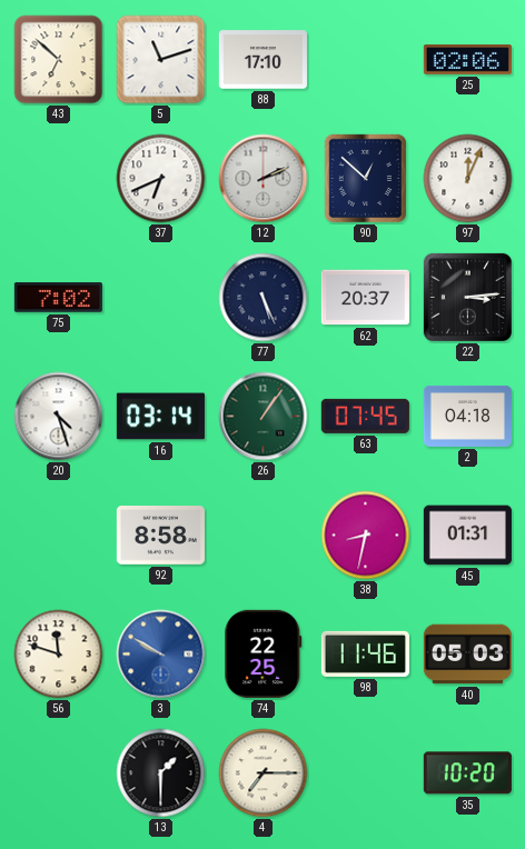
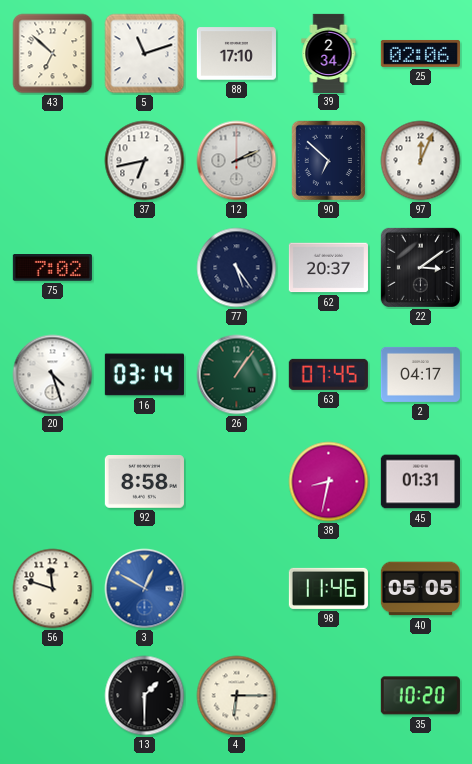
39: none -> 2:34 (329, 53)
37: 6:41 -> 6:43 (145, 161)
90: 12:52 -> 6:52 (328, 161)
77: 5:26 -> 5:24 (237, 268)
22: 3:14 -> 3:09 (420, 267)
2: 04:18 -> 04:17 (420, 374)
3: 9:50 -> 12:50 (145, 589)
74: 22:25 -> none (264, 653)
40: 05:03 -> 05:05 (420, 589)
4: 7:15 -> 6:15 (237, 696)
